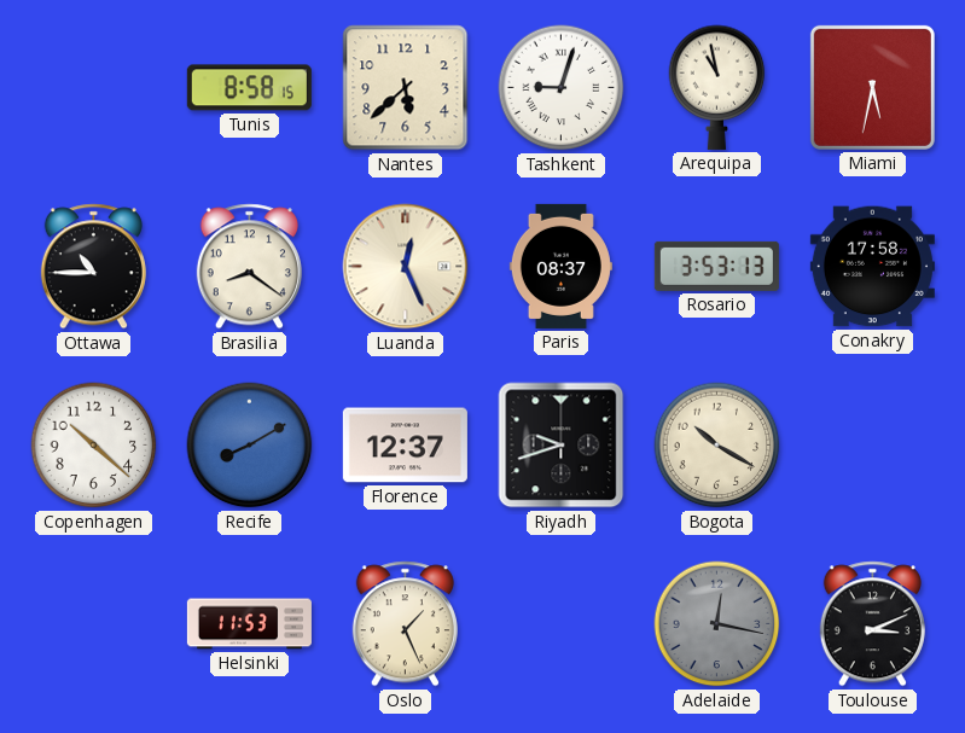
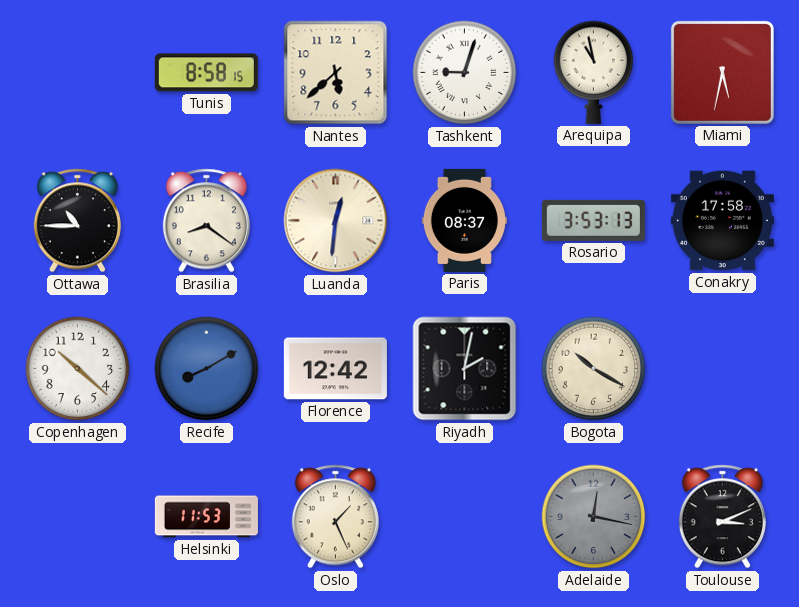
Luanda: 12:26 -> 12:31 (336, 221)
Florence: 12:37 -> 12:42 (335, 369)
Riyadh: 9:42 -> 2:02 (465, 369)
